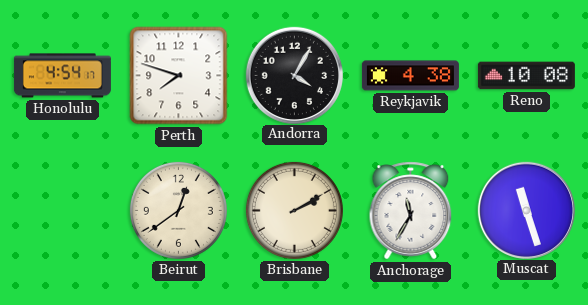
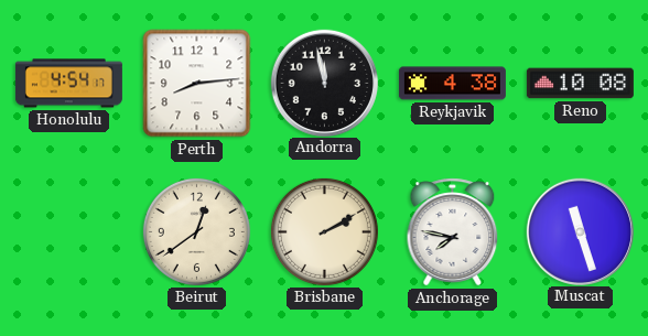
Perth: 7:48 -> 8:14 (197, 84)
Andorra: 4:05 -> 11:58 (324, 83)
Anchorage: 11:35 -> 7:47 (453, 232)
